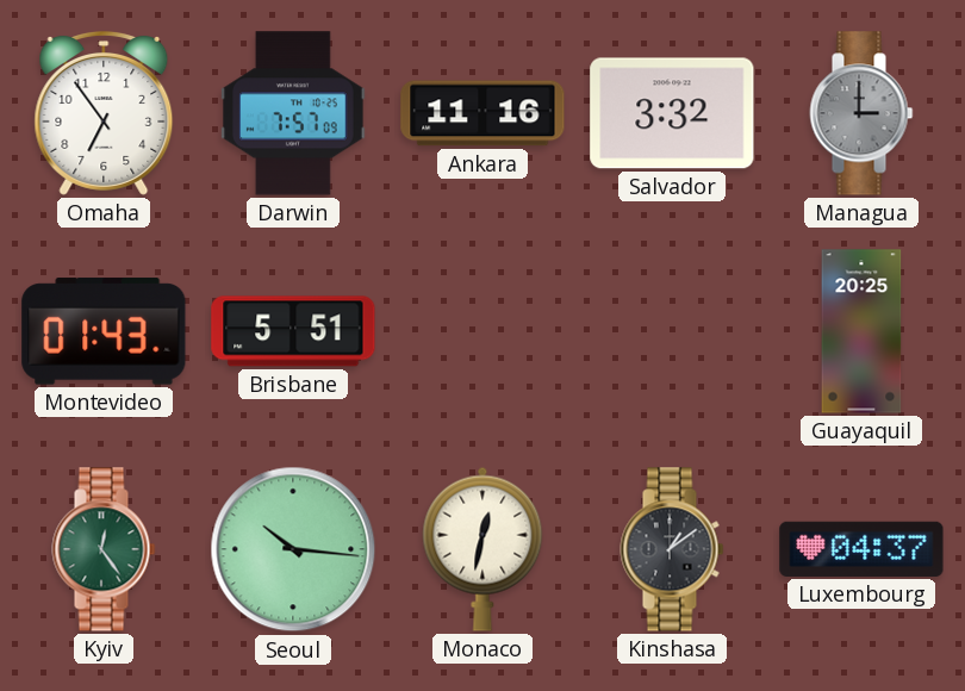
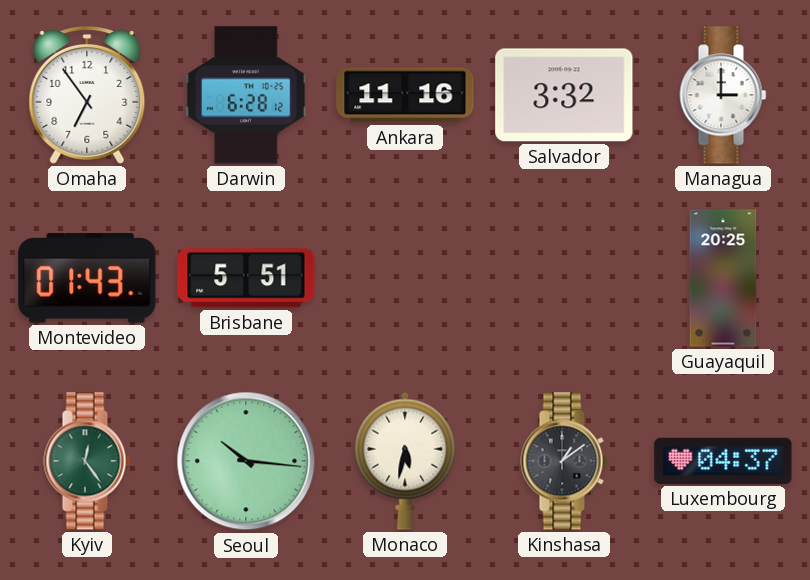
Darwin: 7:57 -> 6:28 (247, 95)
Managua dial: grey -> white (723, 95)
Monaco: 12:32 -> 5:32 (405, 461)
